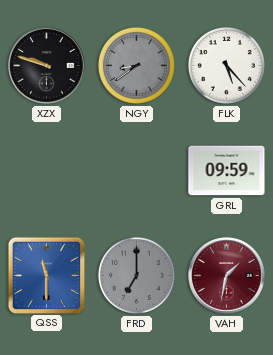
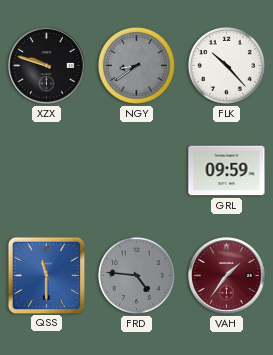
FLK: 5:23 -> 10:23 (226, 65)
FRD: 7:00 -> 4:46 (136, 275)
VAH: 1:32 -> 1:36 (227, 276)
